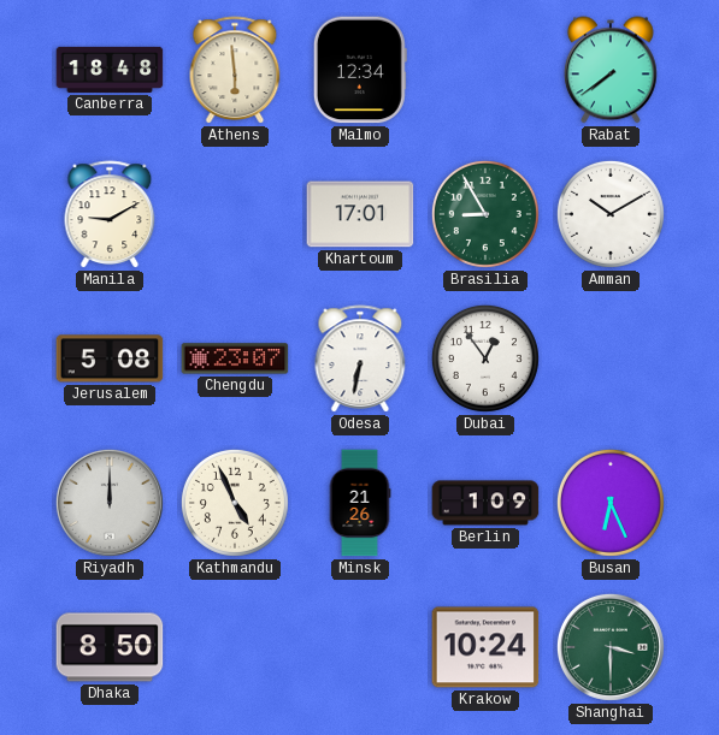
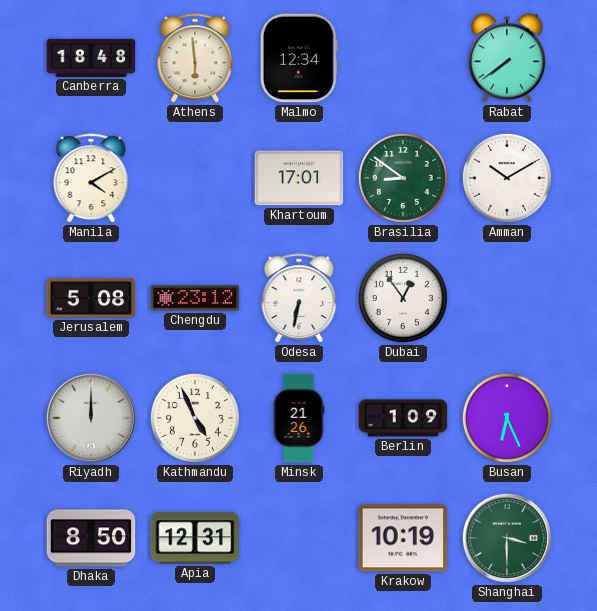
Manila: 9:10 -> 4:10 (91, 179)
Brasilia: 8:55 -> 8:51 (403, 178)
Chengdu: 23:07 -> 23:12 (195, 298)
Apia: none -> 12:31 (195, 538)
Krakow: 10:24 -> 10:19 (403, 538)
